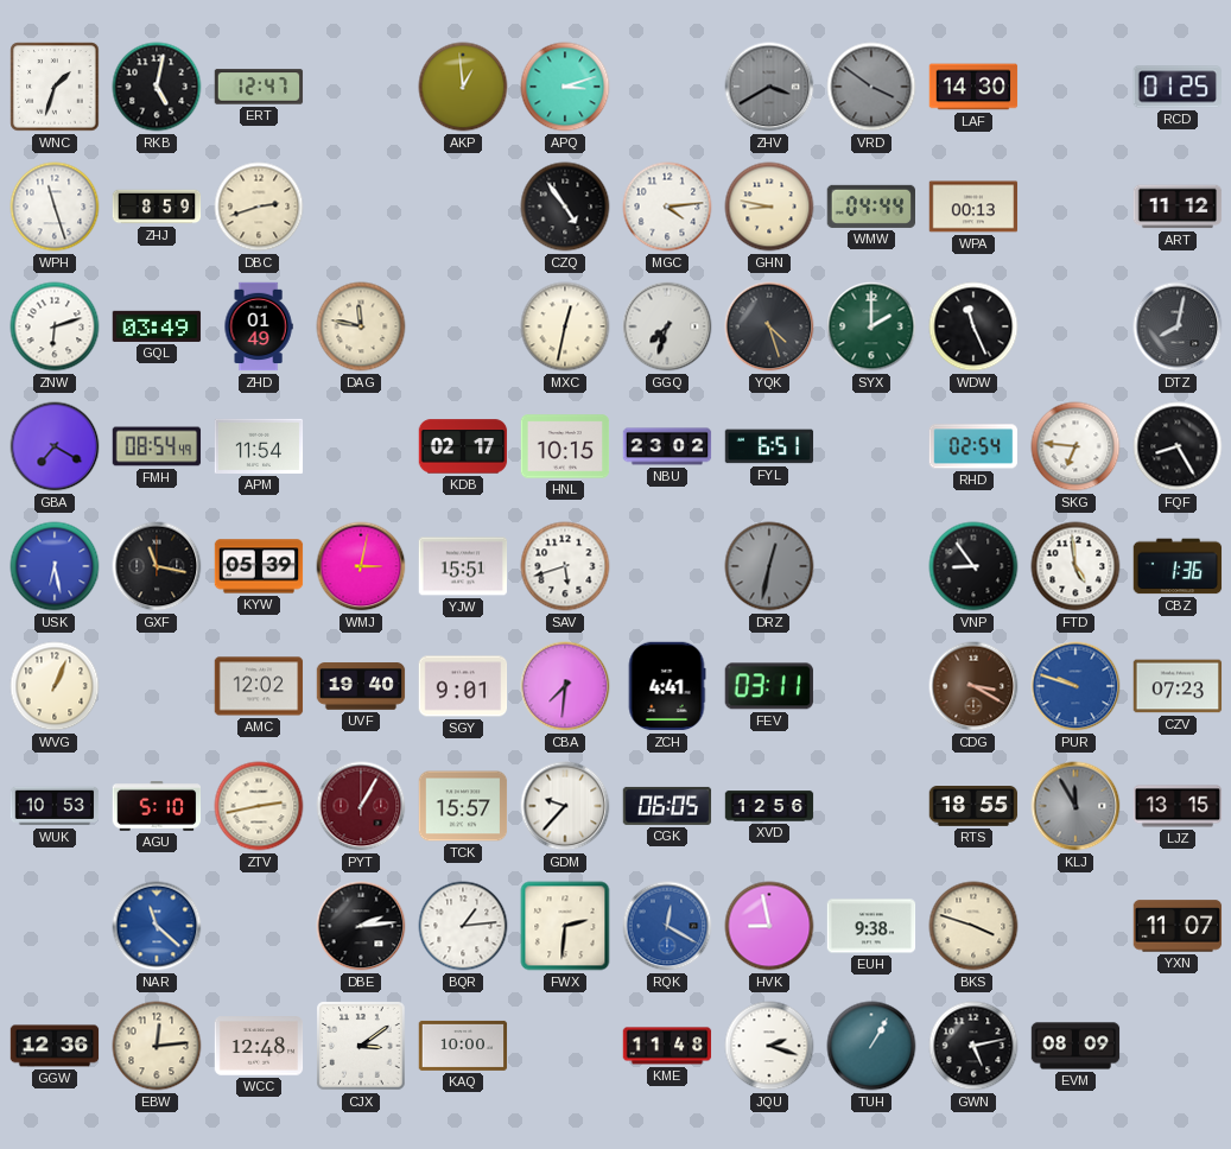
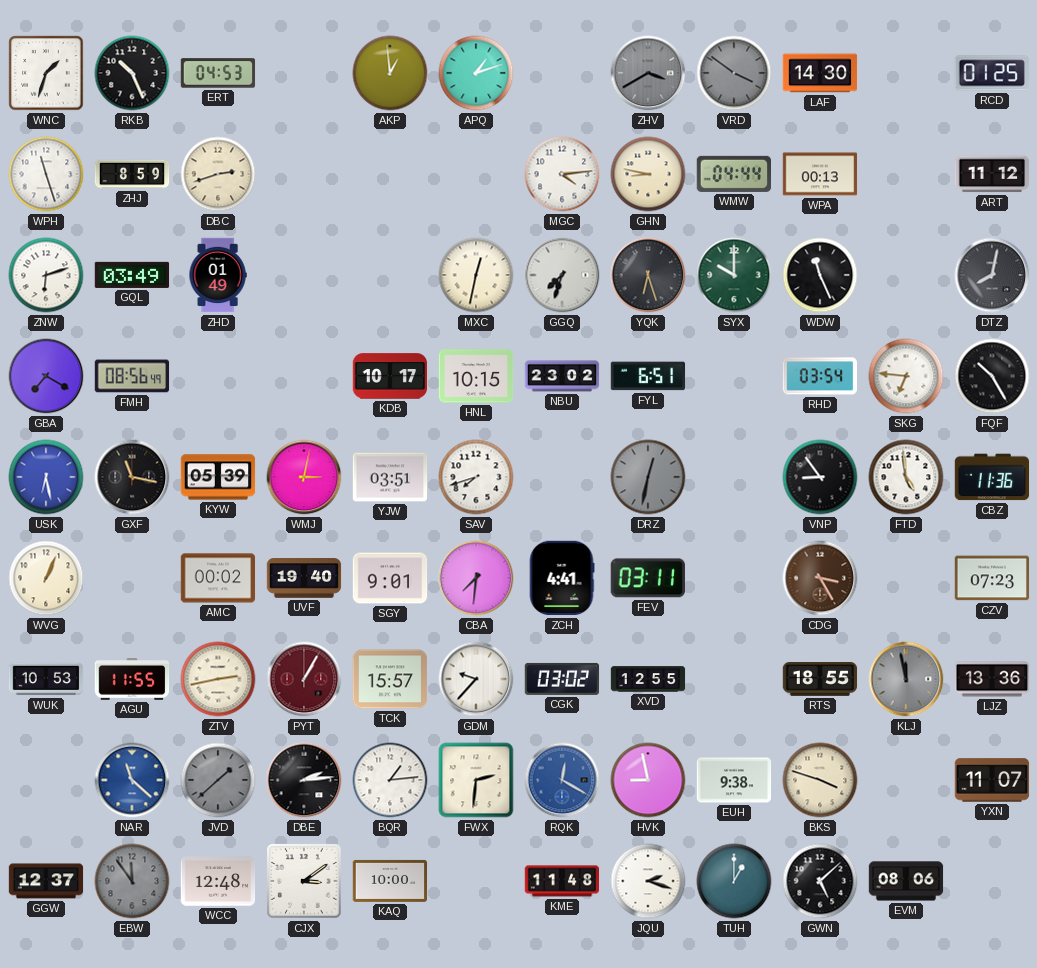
RKB: 5:02 -> 10:26 (132, 73)
ERT: 12:47 -> 04:53 (218, 73)
APQ: 3:12 -> 1:12 (476, 73)
CZQ: 4:54 -> none (565, 207)
DAG: 11:47 -> none (361, 326)
YQK: 4:27 -> 6:27 (648, 275)
SYX: 2:00 -> 10:00 (734, 275)
FMH: 08:54 -> 08:56 (132, 376)
APM: 11:54 -> none (259, 446)
KDB: 02:17 -> 10:17 (390, 376)
RHD: 02:54 -> 03:54 (819, 376)
FQF: 8:25 -> 10:25 (992, 376)
YJW: 15:51 -> 03:51 (390, 477)
SAV: 5:42 -> 7:42 (476, 477)
CBZ: 1:36 -> 11:36 (992, 477)
AMC: 12:02 -> 00:02 (218, 578)
CDG: 3:20 -> 3:25 (820, 578)
PUR: 9:48 -> none (1075, 686)
AGU: 5:10 -> 11:55 (132, 679)
CGK: 06:05 -> 03:02 (562, 679)
XVD: 12:56 -> 12:55 (648, 679)
KLJ: 11:55 -> 11:58 (906, 679)
LJZ: 13:15 -> 13:36 (992, 679)
JVD: none -> 1:38 (218, 780)
GGW: 12:36 -> 12:37 (46, 881)
EBW: 12:14 -> 11:54 (132, 881)
EBW dial: cream -> grey (132, 881)
TUH: 1:05 -> 1:00 (734, 881)
GWN: 5:13 -> 5:08 (820, 881)
EVM: 08:09 -> 08:06 (906, 881)
